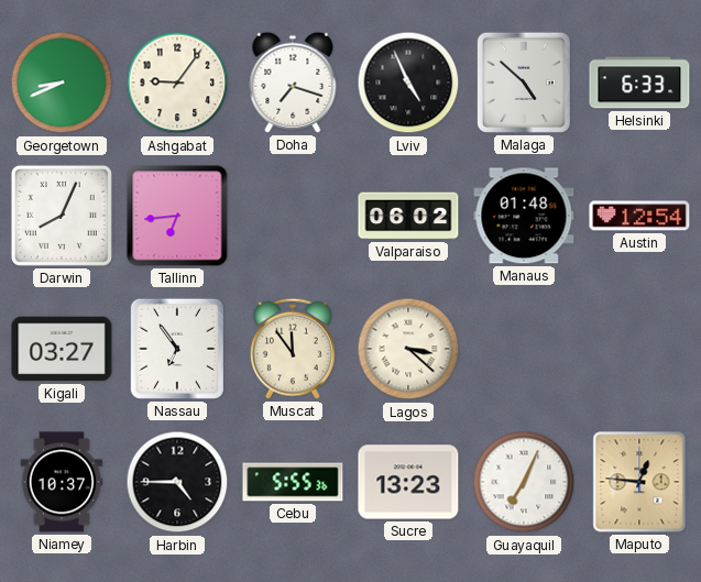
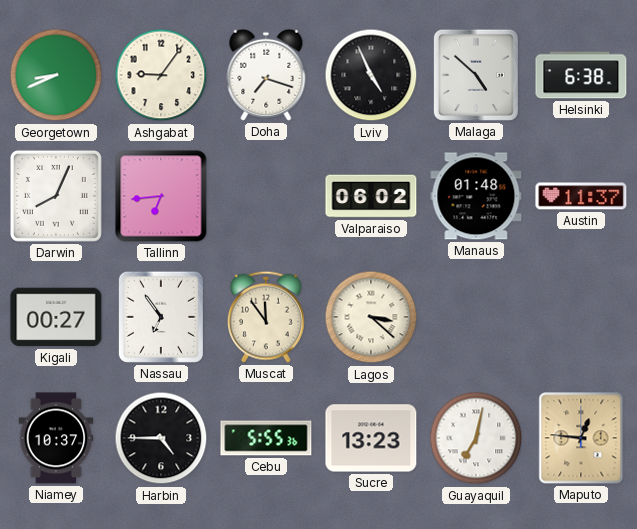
Helsinki: 6:33 -> 6:38 (581, 75)
Austin: 12:54 -> 11:37 (581, 196)
Kigali: 03:27 -> 00:27 (56, 317)
Guayaquil: 7:04 -> 7:02 (476, 438)
